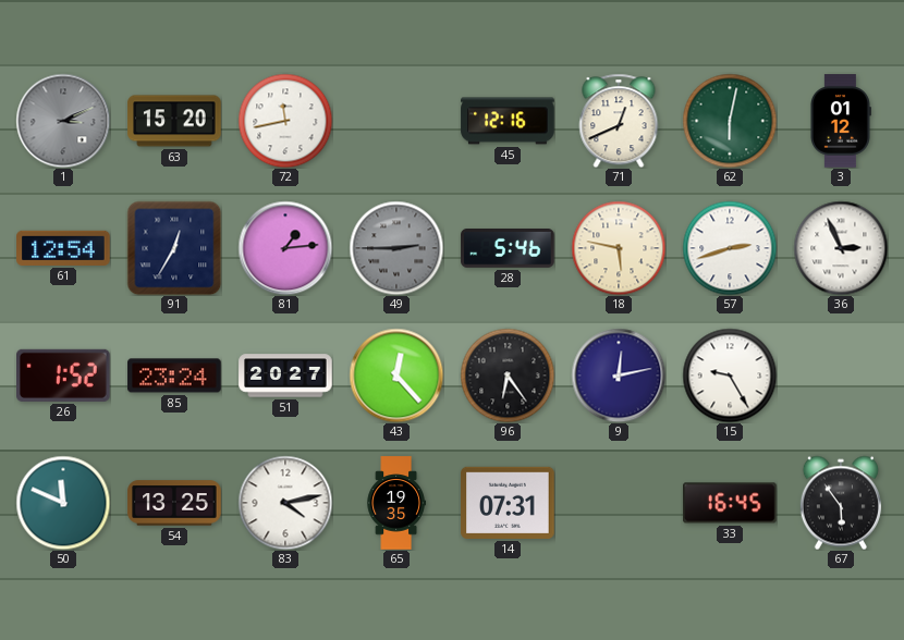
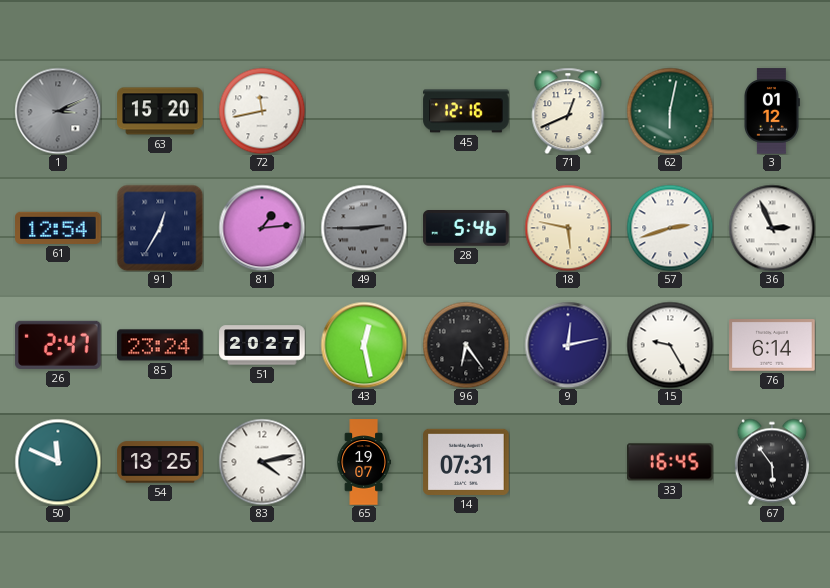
26: 1:52 -> 2:47 (59, 345)
43: 12:23 -> 12:28 (364, 345)
76: none -> 6:14 (772, 345)
65: 19:35 -> 19:07 (363, 462)
